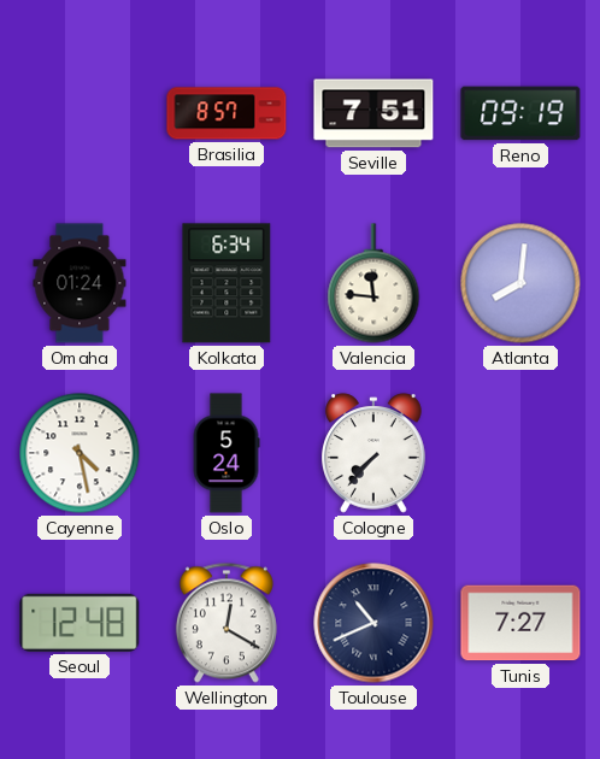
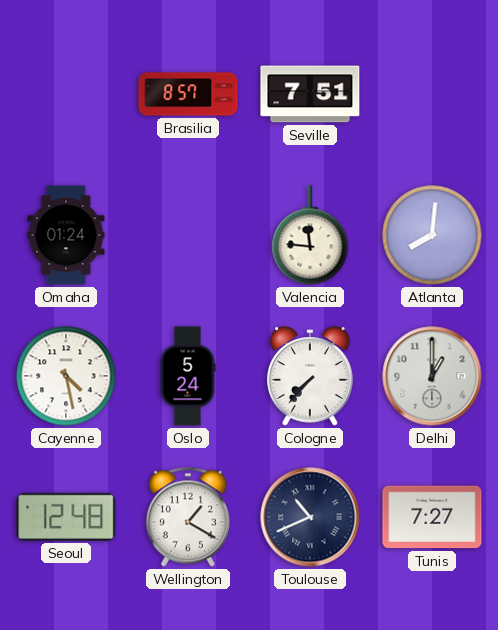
Reno: 09:19 -> none (520, 113)
Kolkata: 6:34 -> none (227, 283)
Delhi: none -> 1:00 (432, 376)
Wellington: 12:20 -> 1:20 (188, 517)
